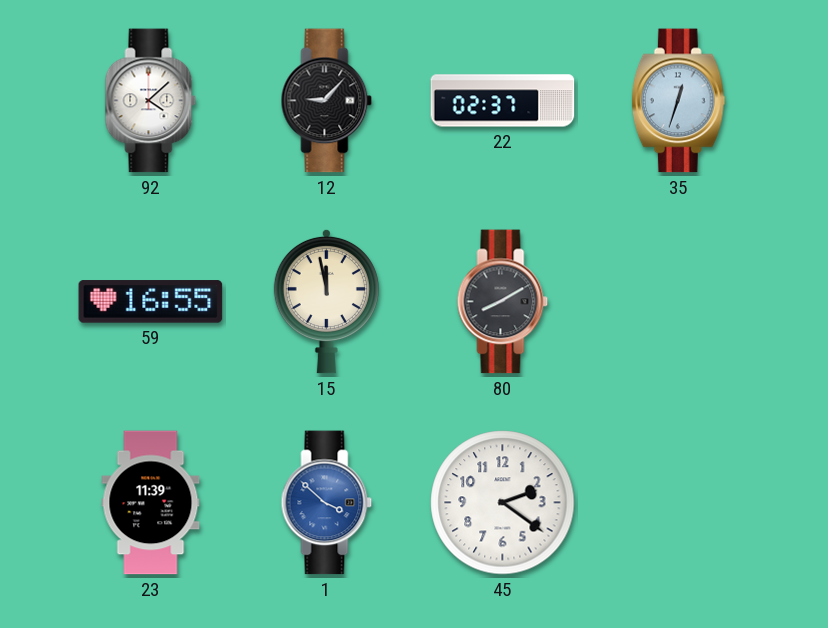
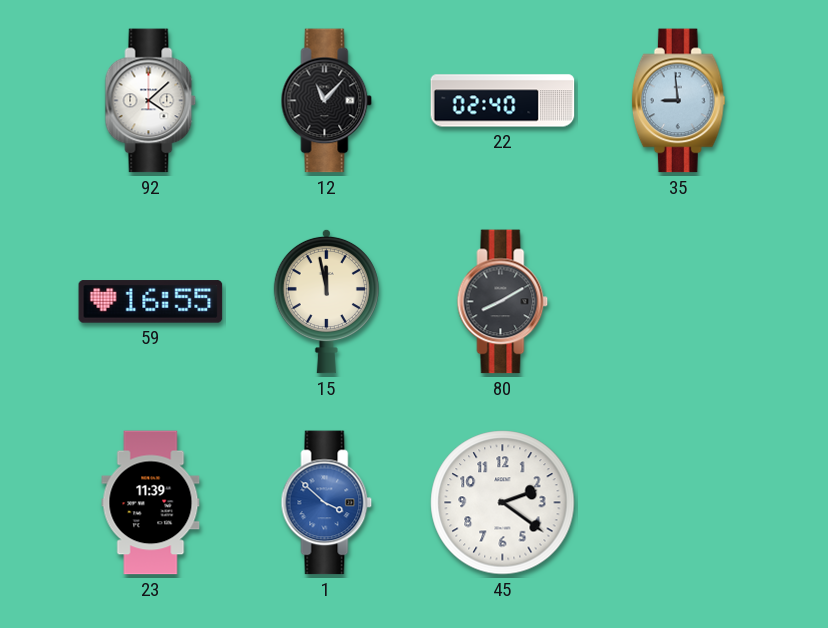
12: 9:07 -> 11:07 (327, 101)
22: 02:37 -> 02:40 (503, 101)
35: 12:33 -> 8:59 (678, 101)
